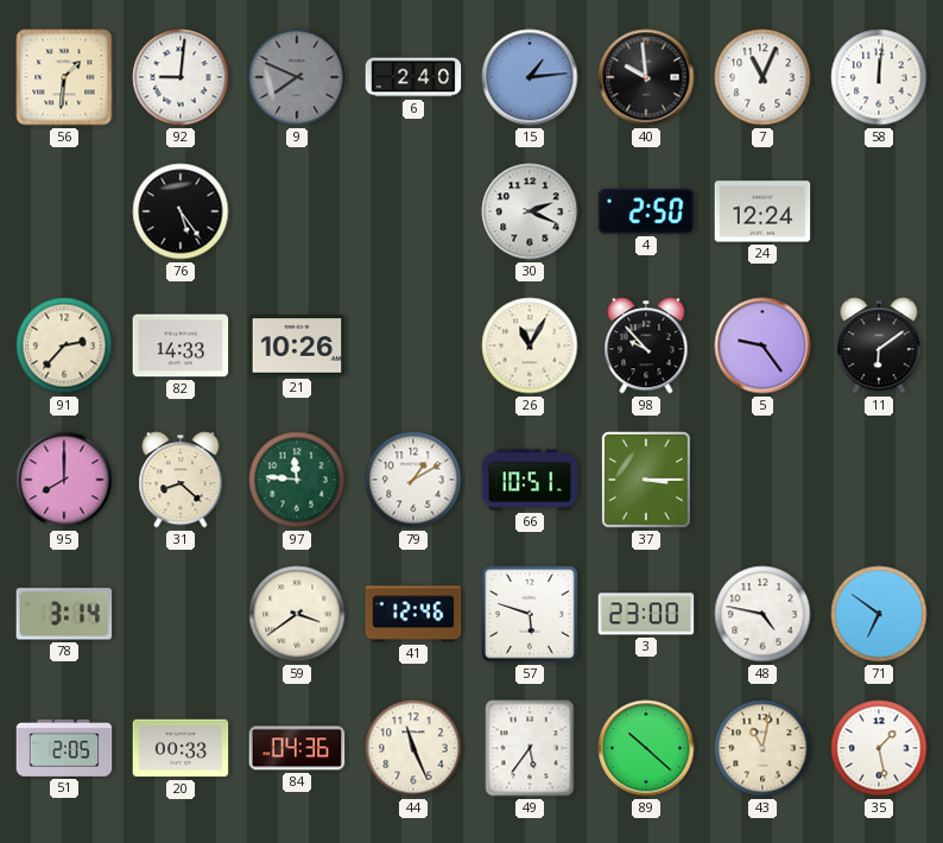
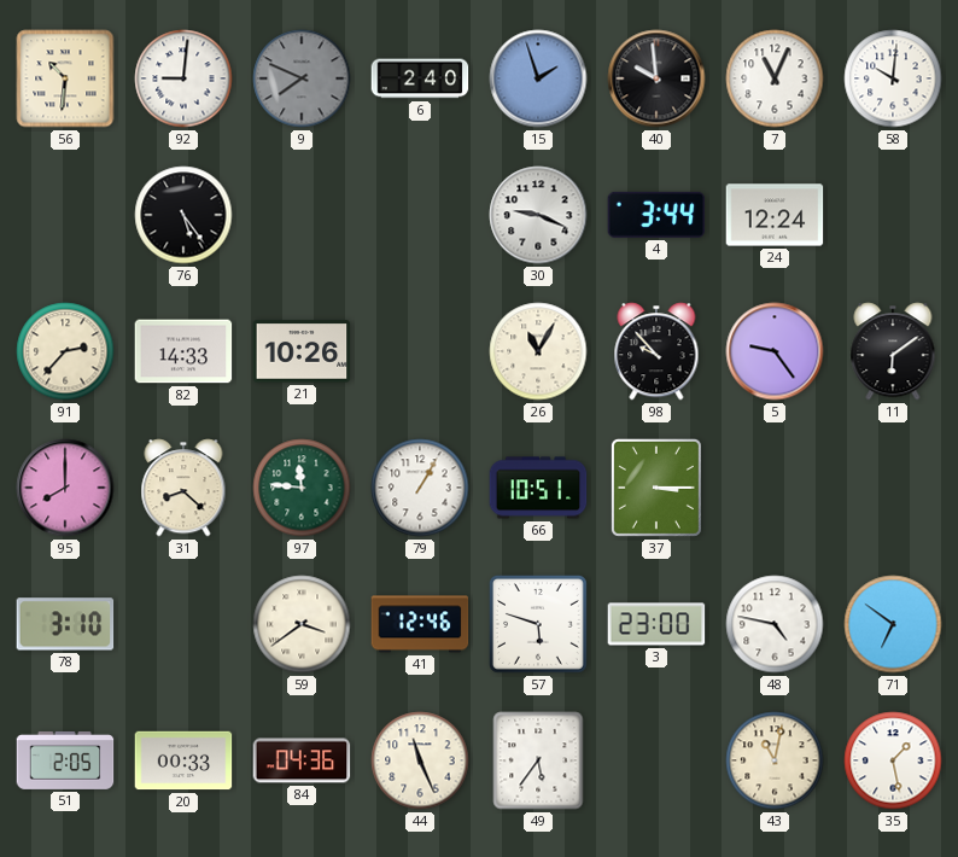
56: 1:31 -> 10:31 (65, 78)
15: 1:14 -> 1:57 (538, 78)
58: 12:01 -> 10:01 (893, 78)
30: 2:19 -> 9:19 (538, 215)
4: 2:50 -> 3:44 (656, 215)
79: 1:10 -> 1:05 (420, 488)
78: 3:14 -> 3:10 (65, 624)
89: 10:22 -> none (646, 748)
